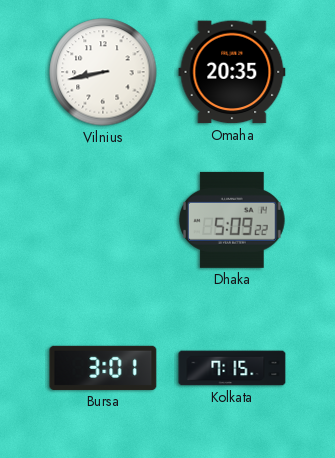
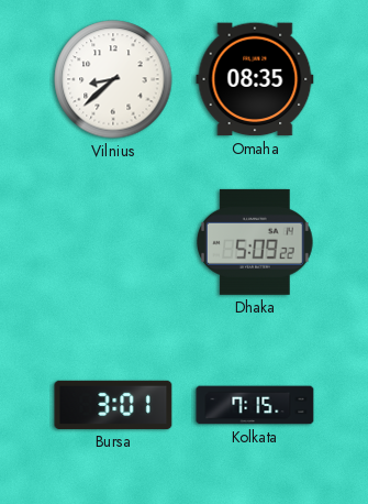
Vilnius: 8:43 -> 8:38 (113, 79)
Omaha: 20:35 -> 08:35 (255, 79)
